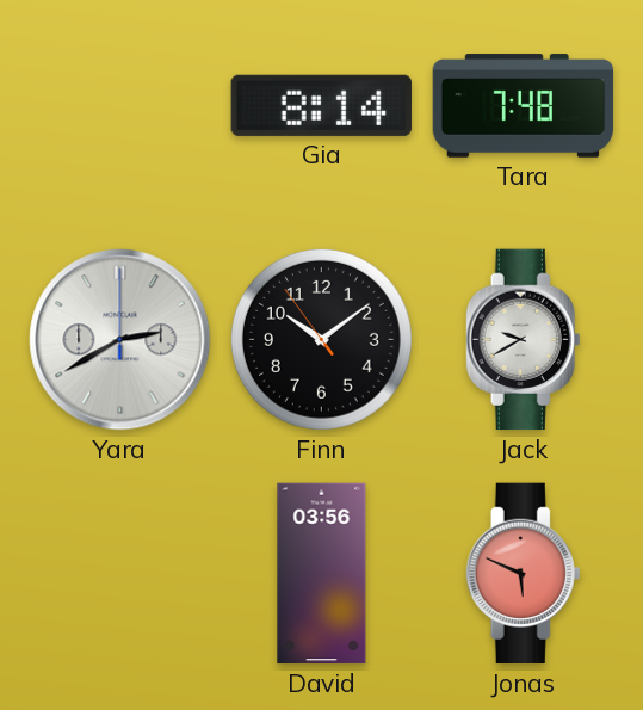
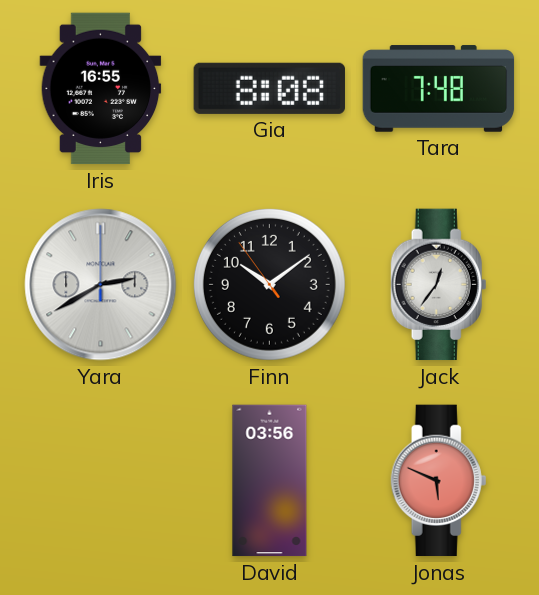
Iris: none -> 16:55 (101, 89)
Gia: 8:14 -> 8:08 (269, 88)
Jack: 9:40 -> 12:36 (439, 285)
